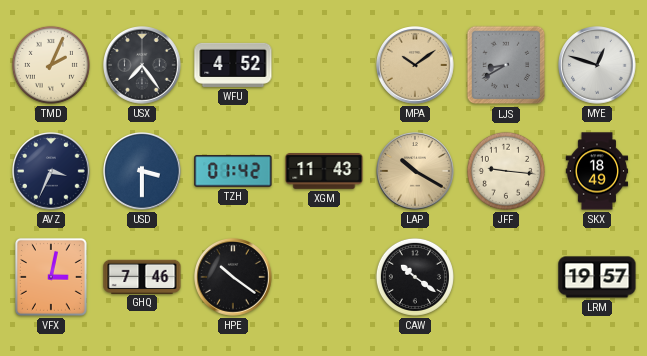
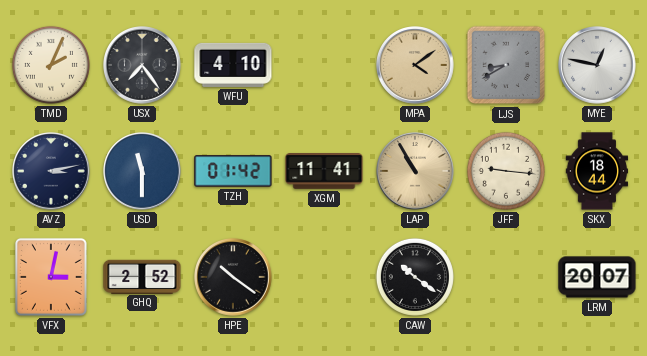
WFU: 4:52 -> 4:10 (233, 65)
MPA: 10:09 -> 4:09 (415, 65)
MYE: 12:48 -> 12:47 (597, 65)
AVZ: 3:34 -> 3:13 (51, 171)
USD: 3:30 -> 11:30 (142, 171)
XGM: 11:43 -> 11:41 (324, 171)
LAP: 10:20 -> 10:55 (415, 171)
SKX: 18:49 -> 18:44 (597, 171)
GHQ: 7:46 -> 2:52 (142, 276)
LRM: 19:57 -> 20:07 (597, 277)
